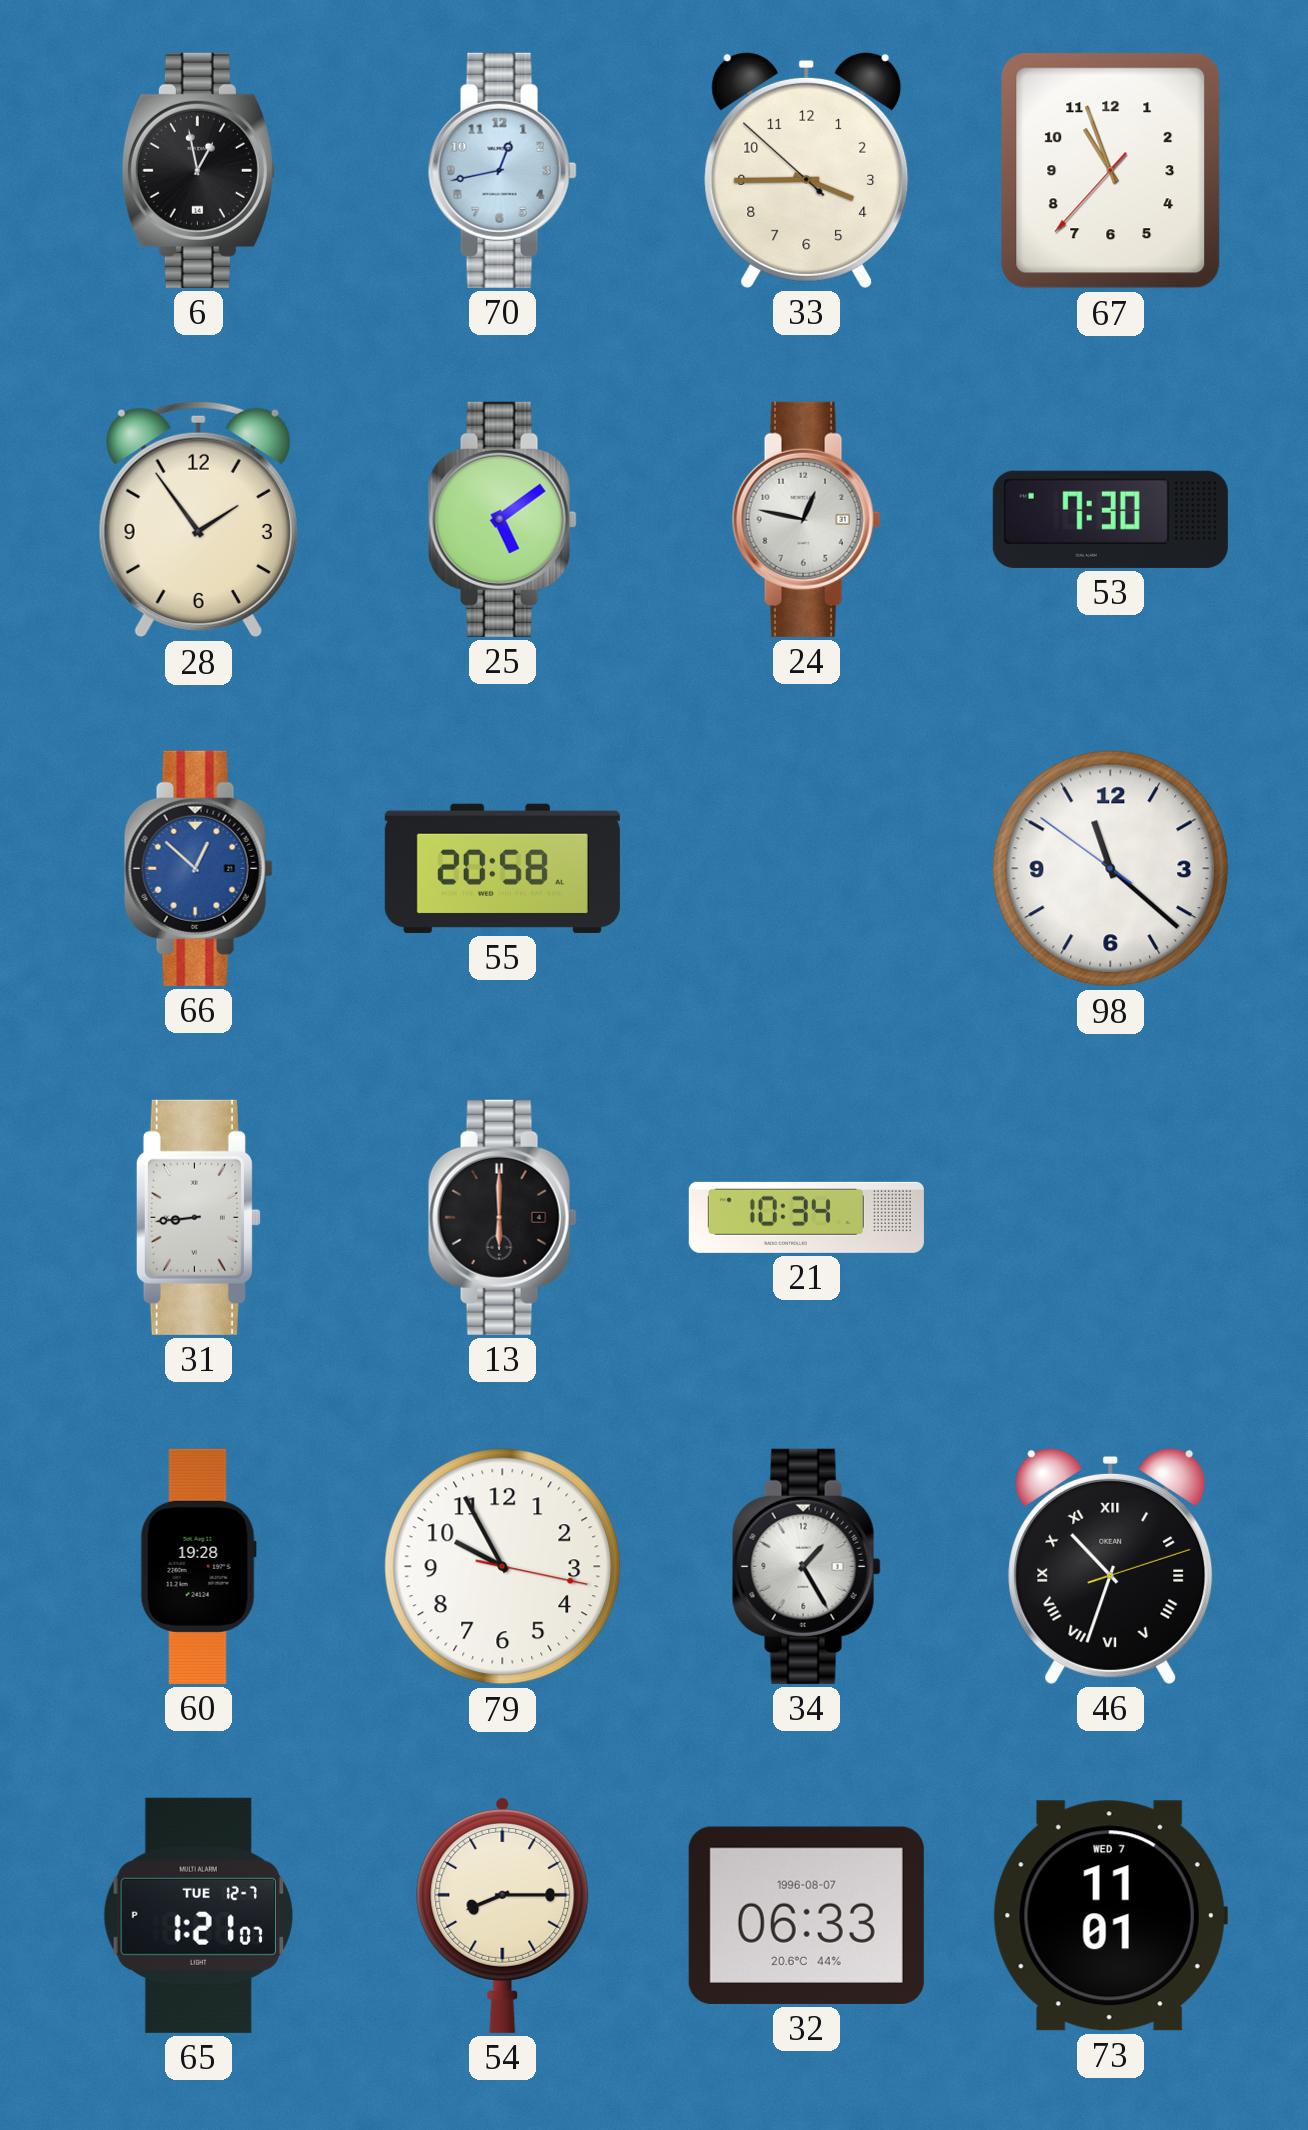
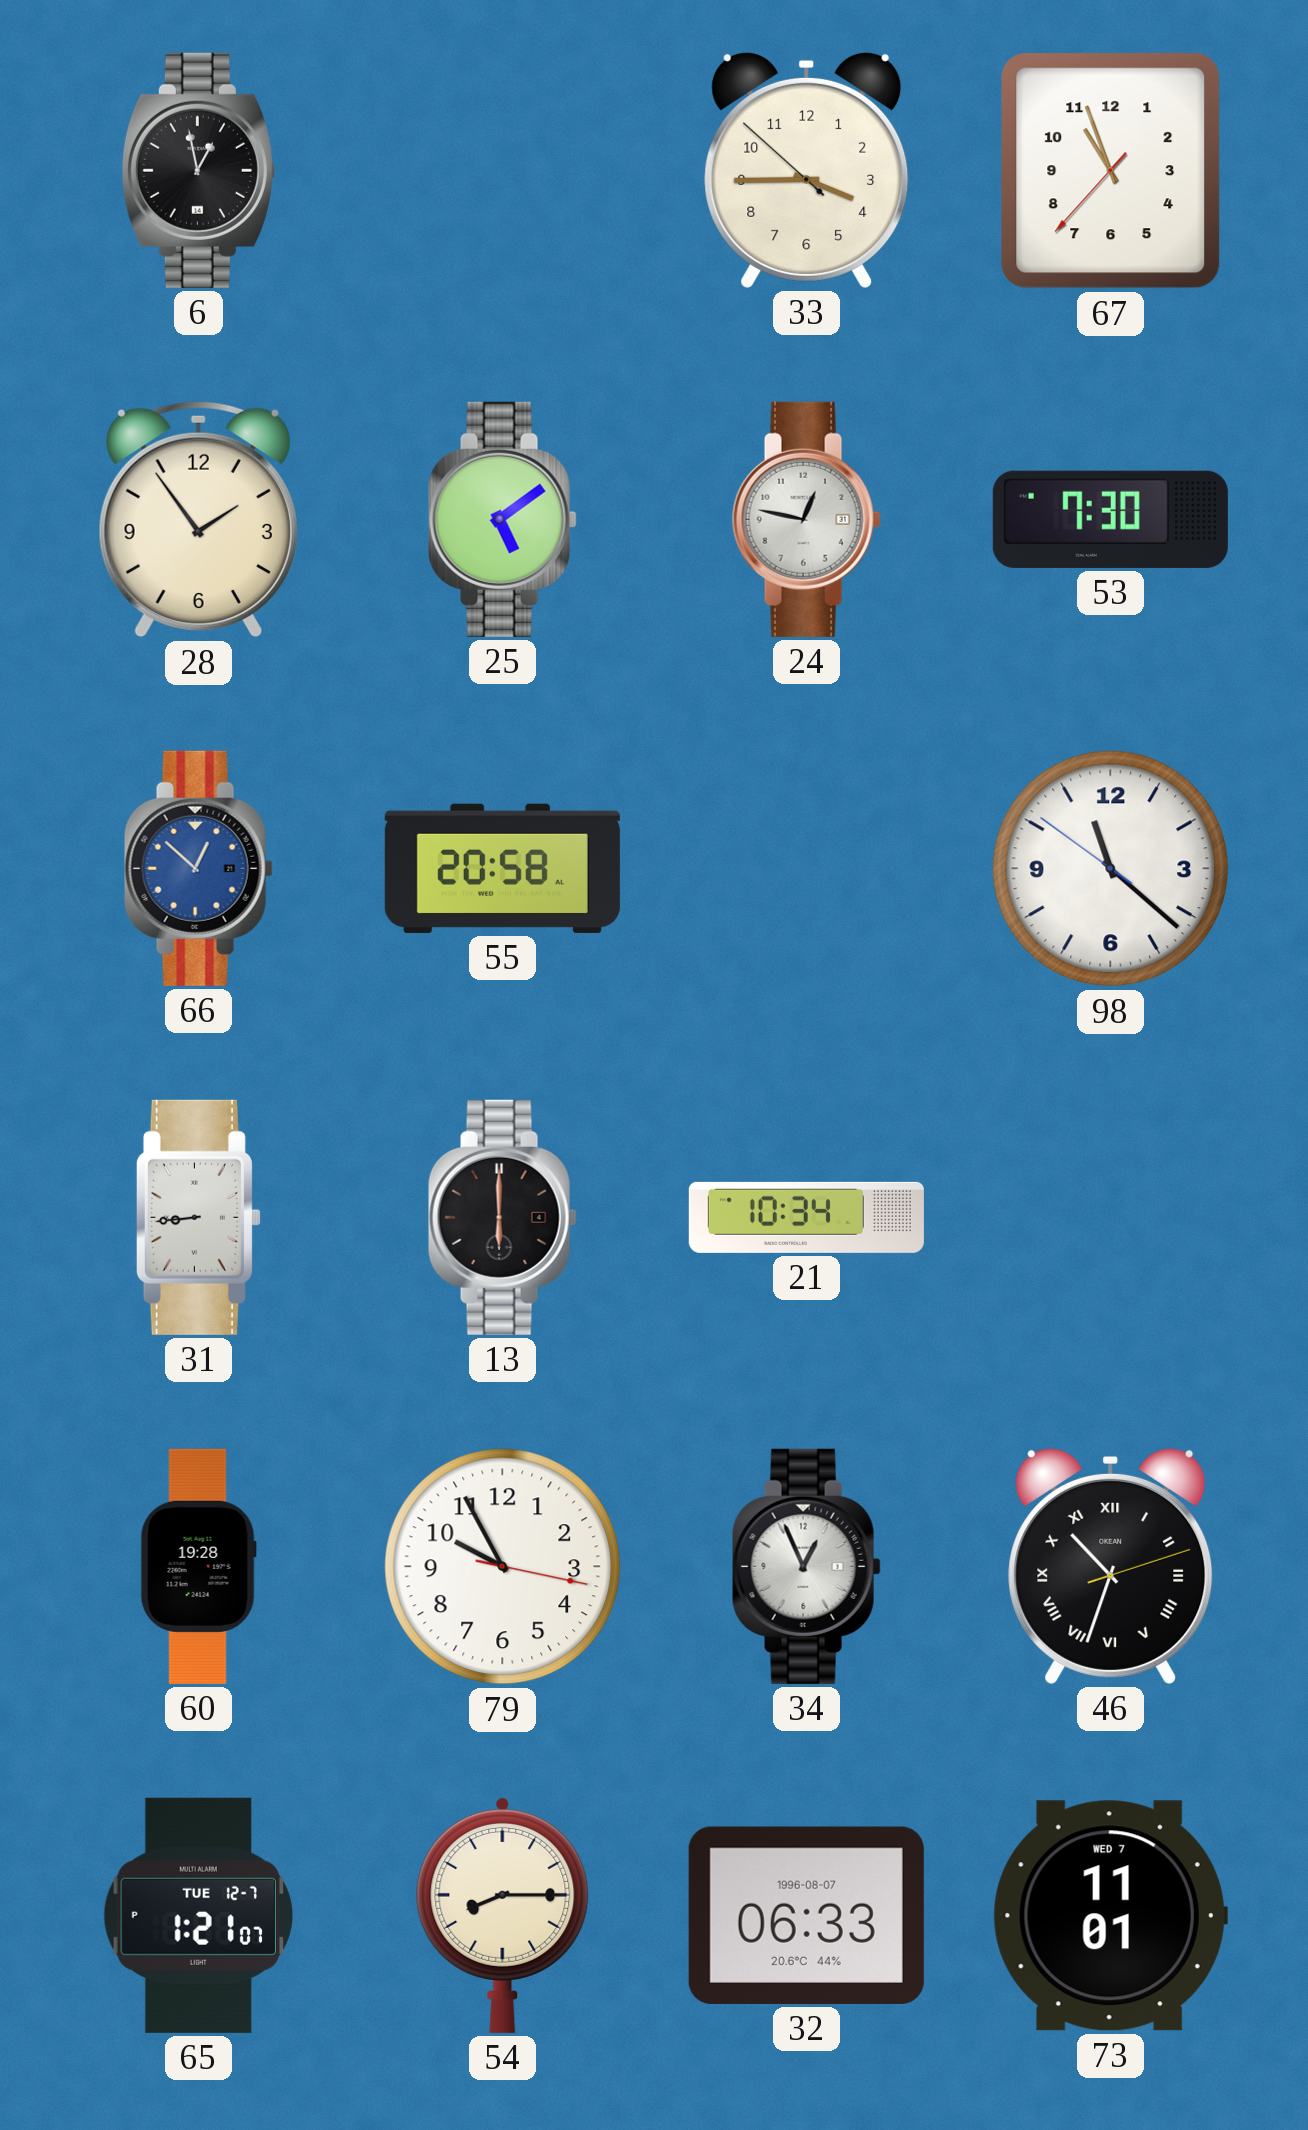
70: 12:43 -> none (502, 170)
34: 1:25 -> 12:56 (806, 1566)
